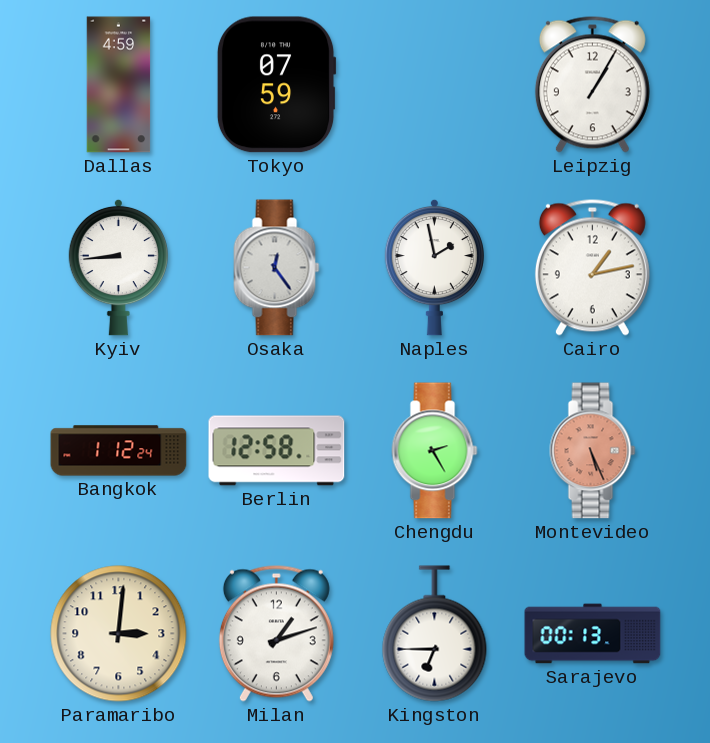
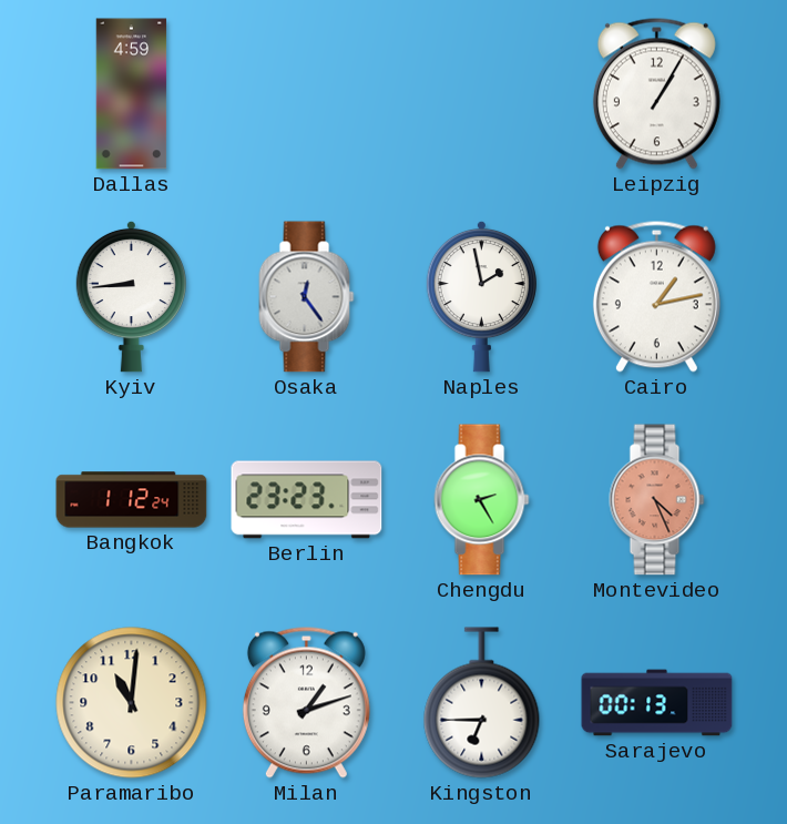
Tokyo: 07:59 -> none (276, 85)
Berlin: 12:58 -> 23:23 (307, 500)
Montevideo: 5:26 -> 4:26 (657, 500)
Paramaribo: 3:01 -> 11:01 (132, 703)
